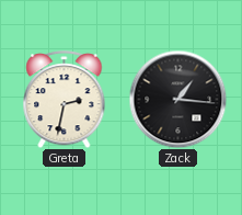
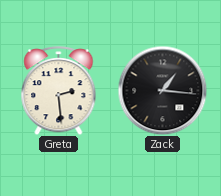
Greta: 2:32 -> 2:29 (59, 91)
